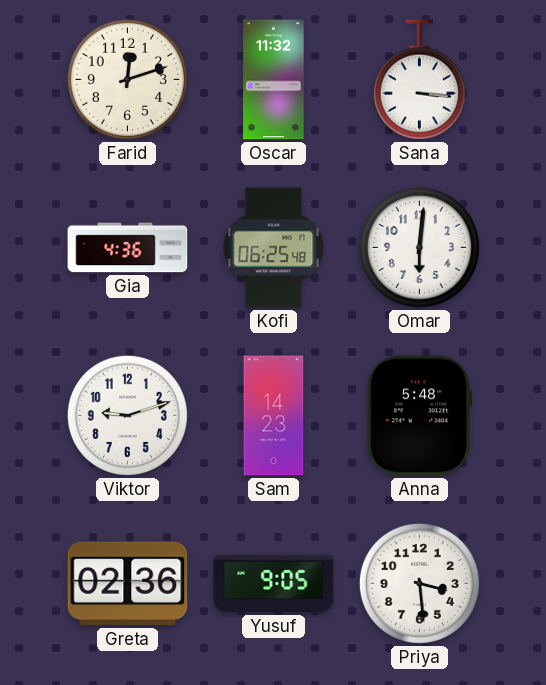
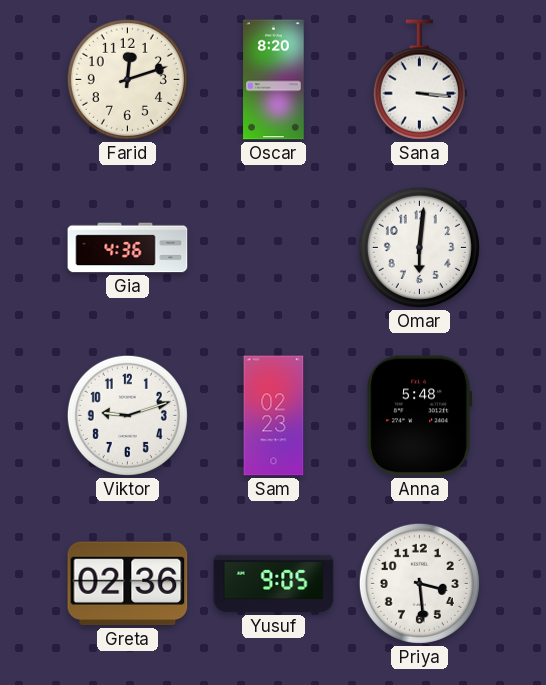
Oscar: 11:32 -> 8:20 (274, 80)
Kofi: 06:25 -> none (274, 248)
Sam: 14:23 -> 02:23 (274, 416)
